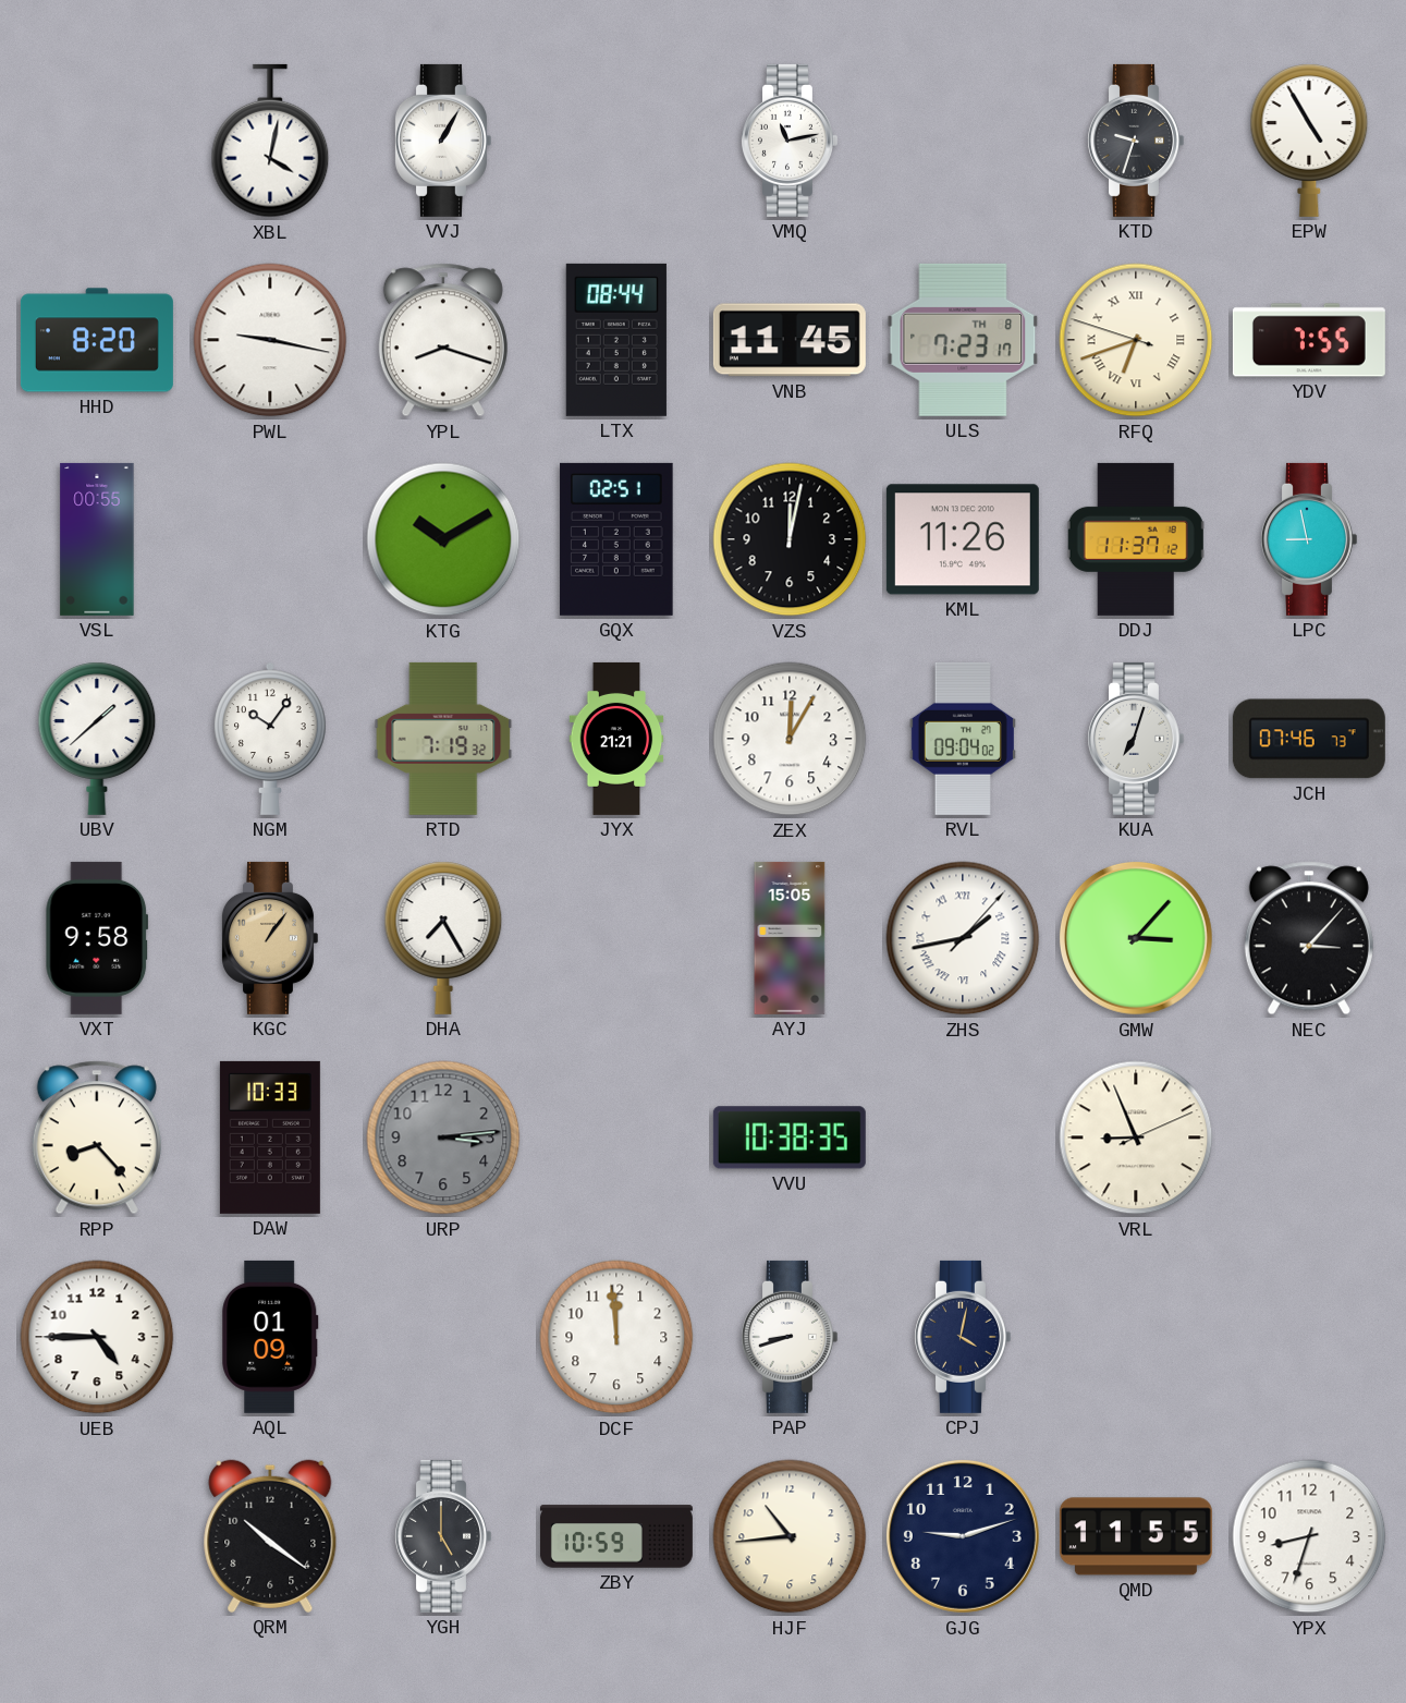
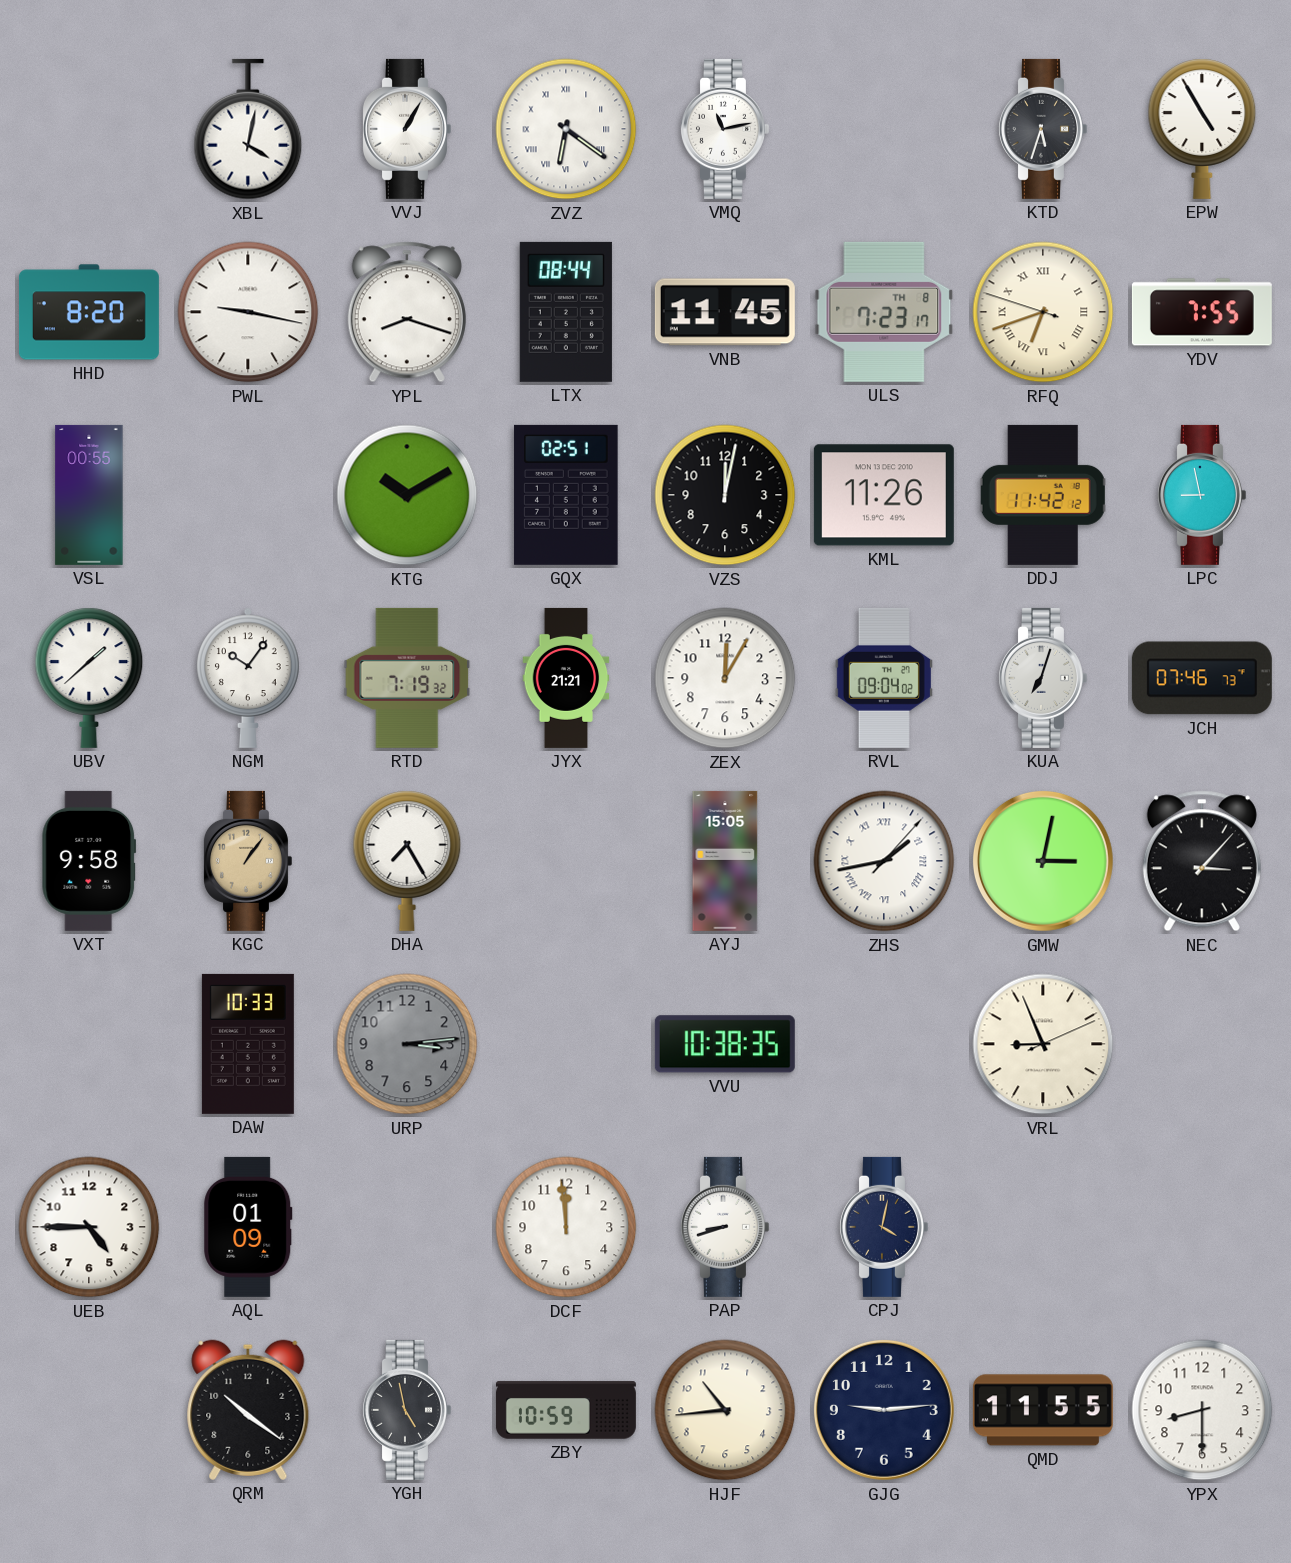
ZVZ: none -> 6:21 (566, 129)
KTD: 9:33 -> 5:33 (1042, 129)
DDJ: 11:37 -> 11:42 (1043, 495)
GMW: 3:07 -> 3:02 (1043, 861)
RPP: 8:23 -> none (97, 1138)
YGH: 5:00 -> 4:58 (406, 1410)
GJG: 9:12 -> 9:14 (884, 1410)
YPX: 8:33 -> 8:30 (1202, 1410)
